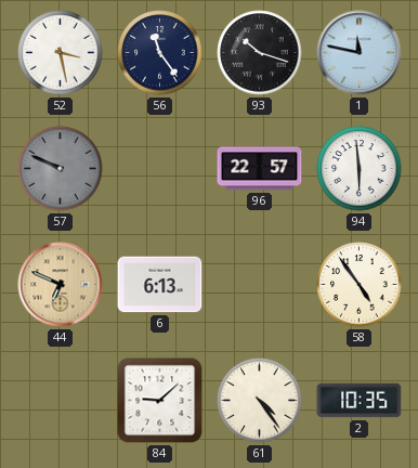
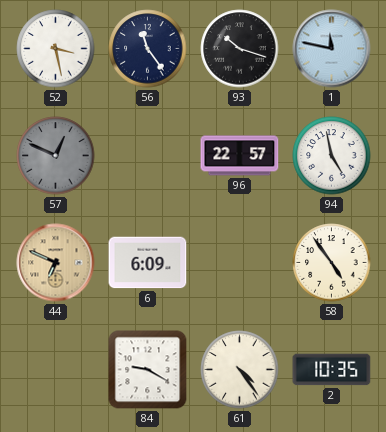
57: 9:49 -> 12:49 (56, 156)
94: 5:59 -> 4:58 (332, 156)
6: 6:13 -> 6:09 (148, 263)
84: 9:08 -> 9:20 (148, 370)
